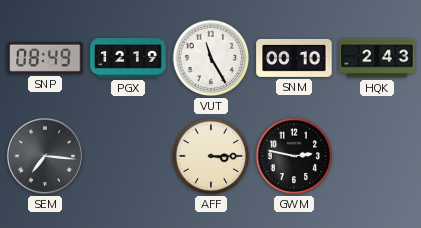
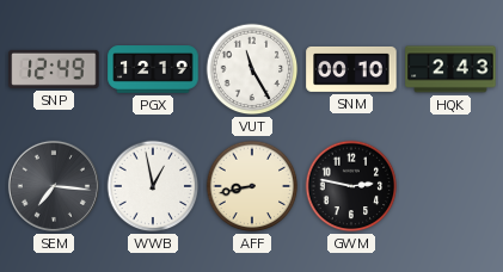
SNP: 08:49 -> 12:49 (54, 69)
WWB: none -> 12:58 (153, 186)
AFF: 3:15 -> 8:43 (252, 186)
